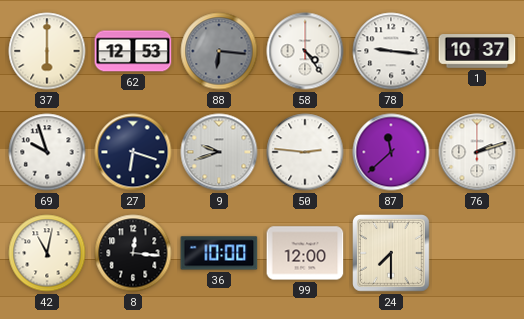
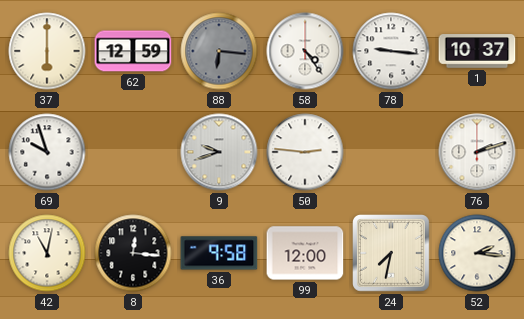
62: 12:53 -> 12:59 (133, 51)
27: 6:18 -> none (133, 152)
87: 11:38 -> none (391, 152)
36: 10:00 -> 9:58 (219, 253)
24: 7:30 -> 7:32 (392, 254)
52: none -> 2:16 (477, 253)
